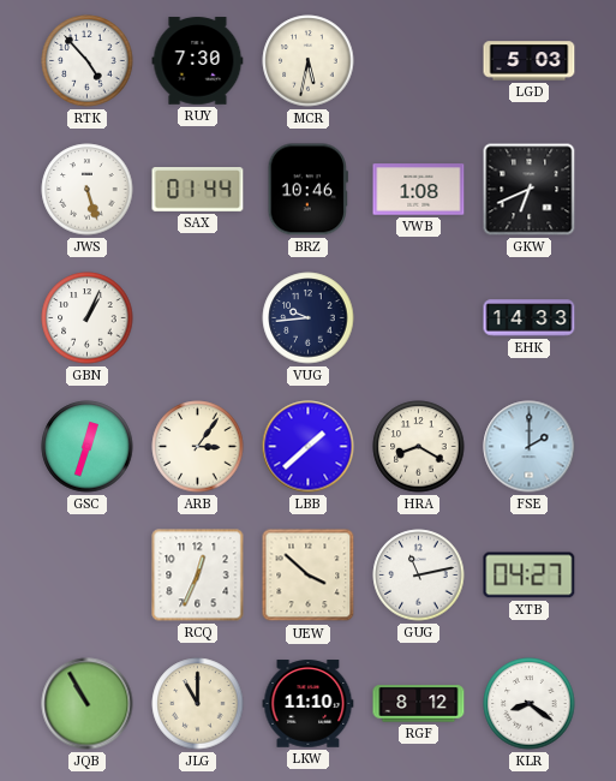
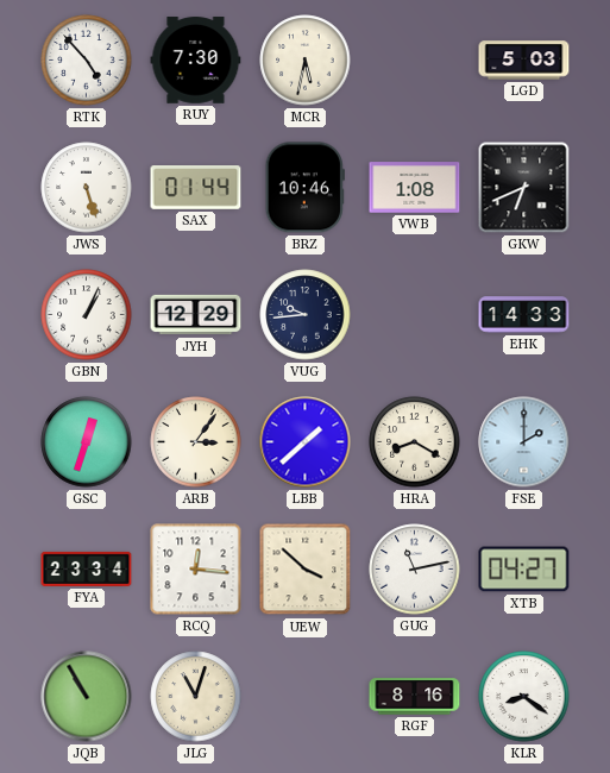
JYH: none -> 12:29 (196, 315)
FYA: none -> 23:34 (87, 568)
RCQ: 12:34 -> 12:16 (196, 570)
JLG: 11:00 -> 11:03 (196, 697)
LKW: 11:10 -> none (309, 704)
RGF: 8:12 -> 8:16 (415, 697)
